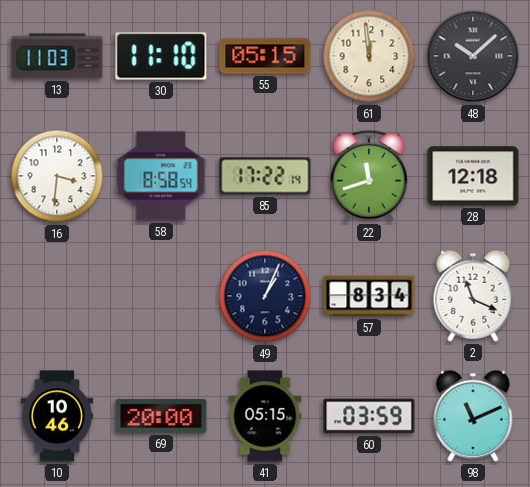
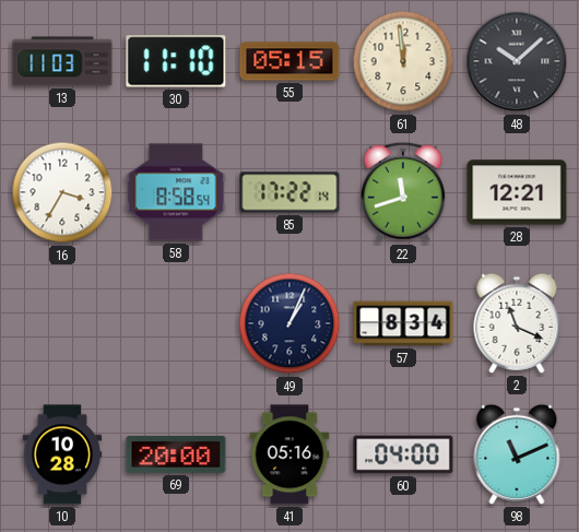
16: 3:31 -> 3:35 (62, 192)
28: 12:18 -> 12:21 (517, 192)
10: 10:46 -> 10:28 (62, 454)
41: 05:15 -> 05:16 (289, 454)
60: 03:59 -> 04:00 (403, 454)
